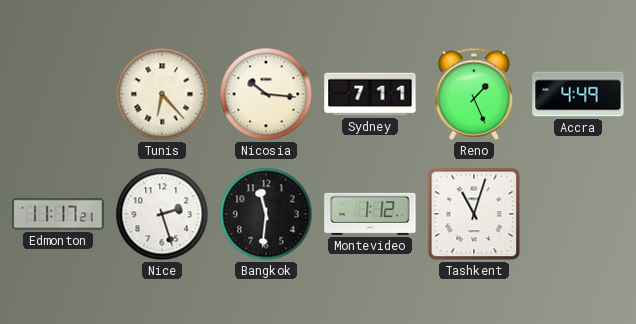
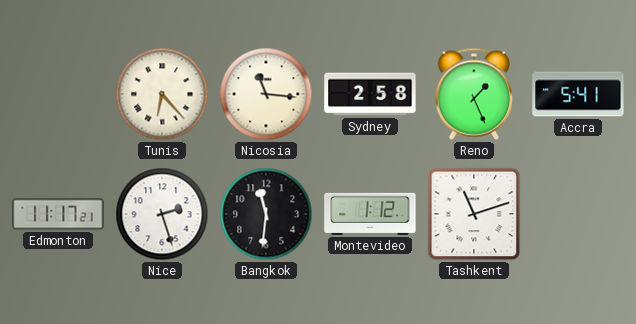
Nicosia: 10:16 -> 11:16 (266, 94)
Sydney: 7:11 -> 2:58 (370, 94)
Accra: 4:49 -> 5:41 (578, 94)
Tashkent: 11:03 -> 11:12 (474, 214)
